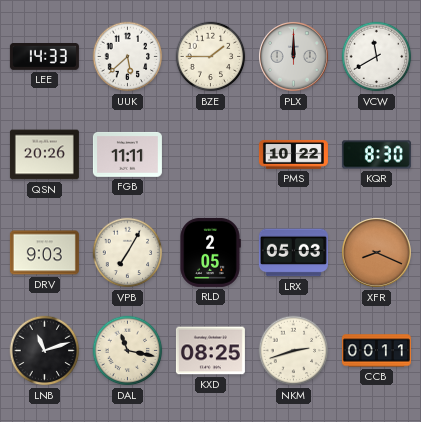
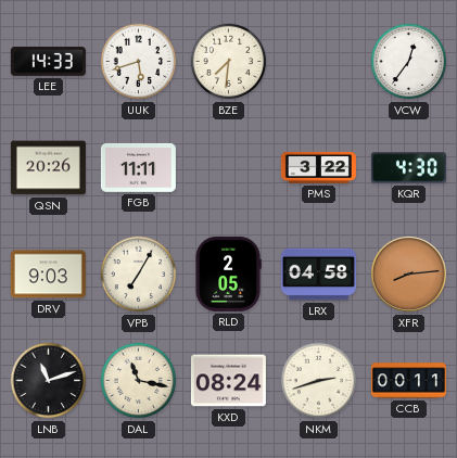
UUK: 5:38 -> 5:42 (139, 62)
BZE: 1:45 -> 7:31 (229, 62)
PLX: 12:00 -> none (294, 57)
VCW: 11:40 -> 12:36 (409, 62)
PMS: 10:22 -> 3:22 (318, 167)
KQR: 8:30 -> 4:30 (408, 168)
LRX: 05:03 -> 04:58 (318, 275)
XFR: 8:19 -> 8:14 (409, 275)
KXD: 08:25 -> 08:24 (228, 381)
